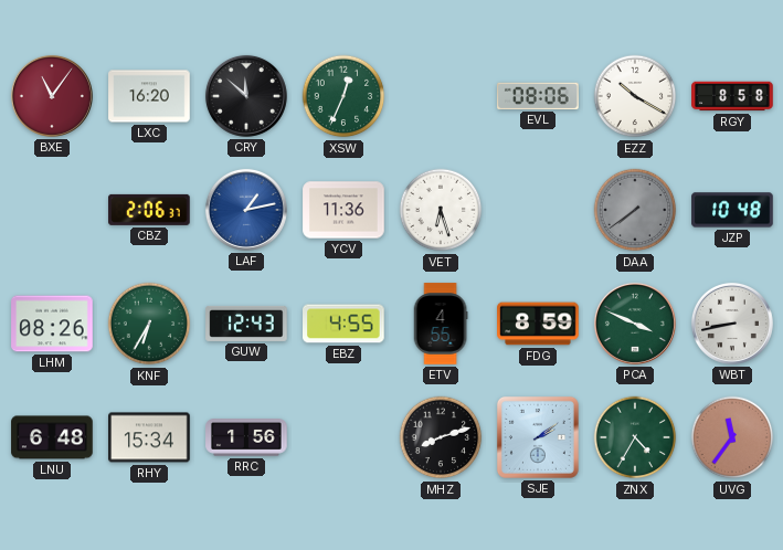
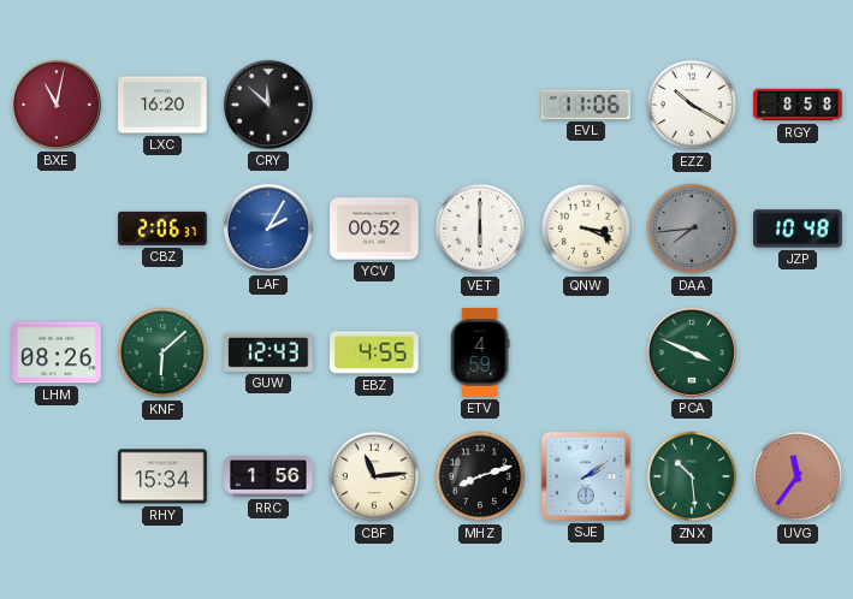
BXE: 11:06 -> 11:02 (57, 105)
XSW: 12:34 -> none (343, 96)
EVL: 08:06 -> 11:06 (586, 105)
LAF: 1:13 -> 2:05 (268, 229)
YCV: 11:36 -> 00:52 (374, 229)
VET: 6:27 -> 6:00 (480, 229)
QNW: none -> 3:19 (586, 229)
DAA: 7:39 -> 7:44 (692, 229)
KNF: 6:35 -> 6:08 (162, 352)
ETV: 4:55 -> 4:59 (480, 352)
FDG: 8:59 -> none (538, 324)
WBT: 8:43 -> none (732, 324)
LNU: 6:48 -> none (52, 437)
CBF: none -> 11:14 (374, 476)
ZNX: 4:35 -> 10:29 (692, 476)
